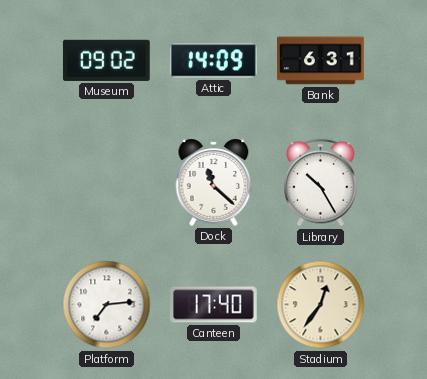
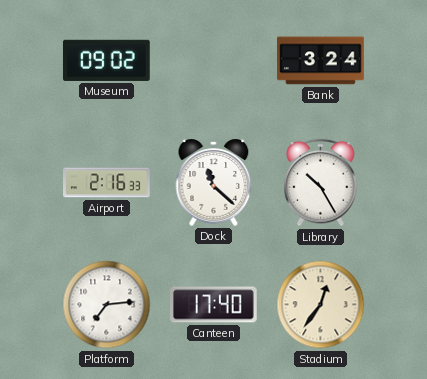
Attic: 14:09 -> none (213, 61)
Bank: 6:31 -> 3:24 (321, 61)
Airport: none -> 2:16 (107, 183)
